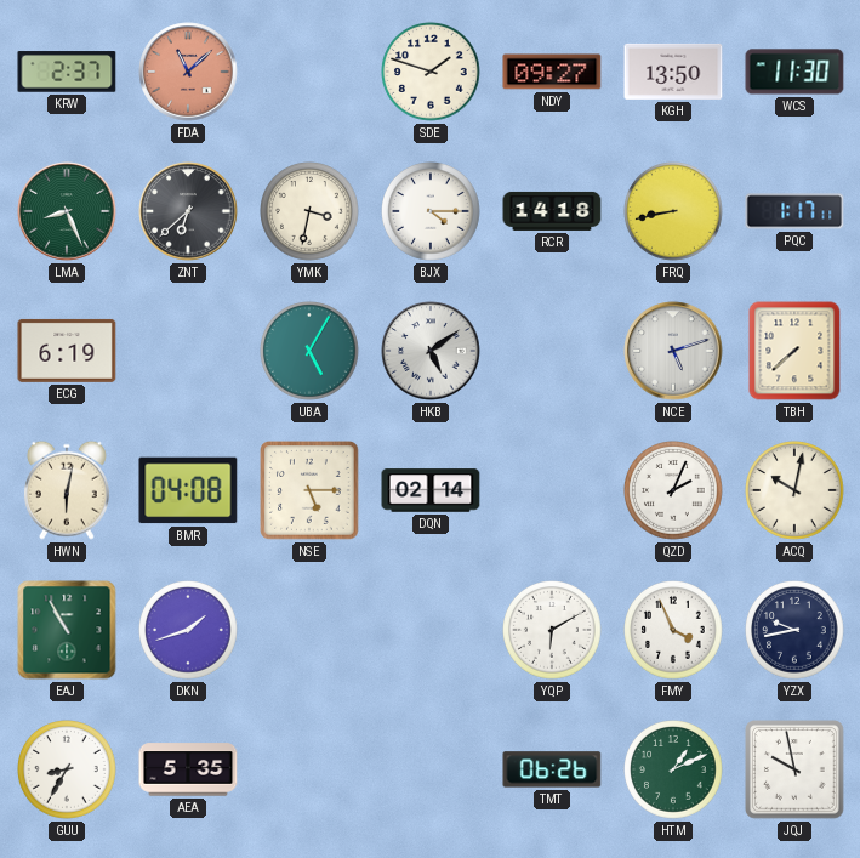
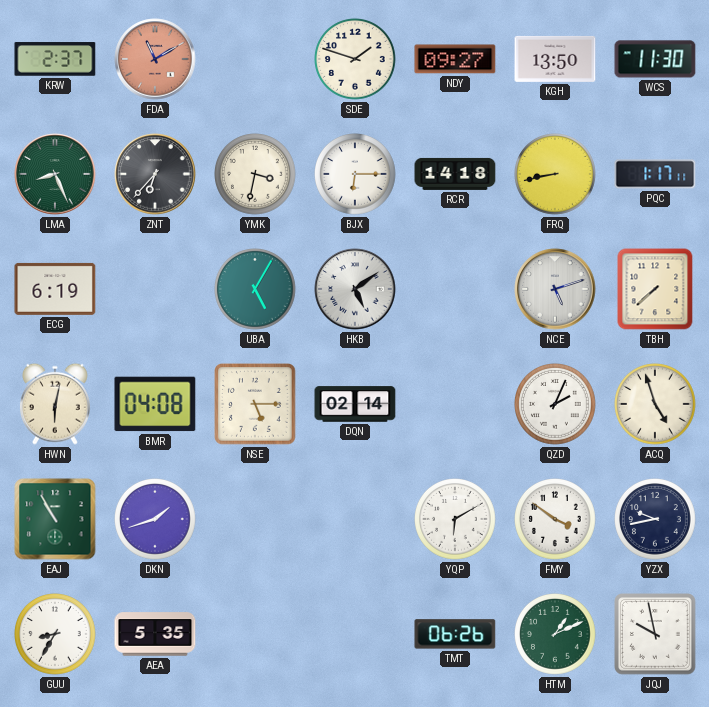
FDA: 11:08 -> 11:10 (155, 59)
ZNT: 6:38 -> 6:37 (155, 174)
BJX: 4:15 -> 6:15 (356, 175)
ACQ: 10:02 -> 4:57 (656, 405)
FMY: 3:56 -> 3:51 (556, 520)
